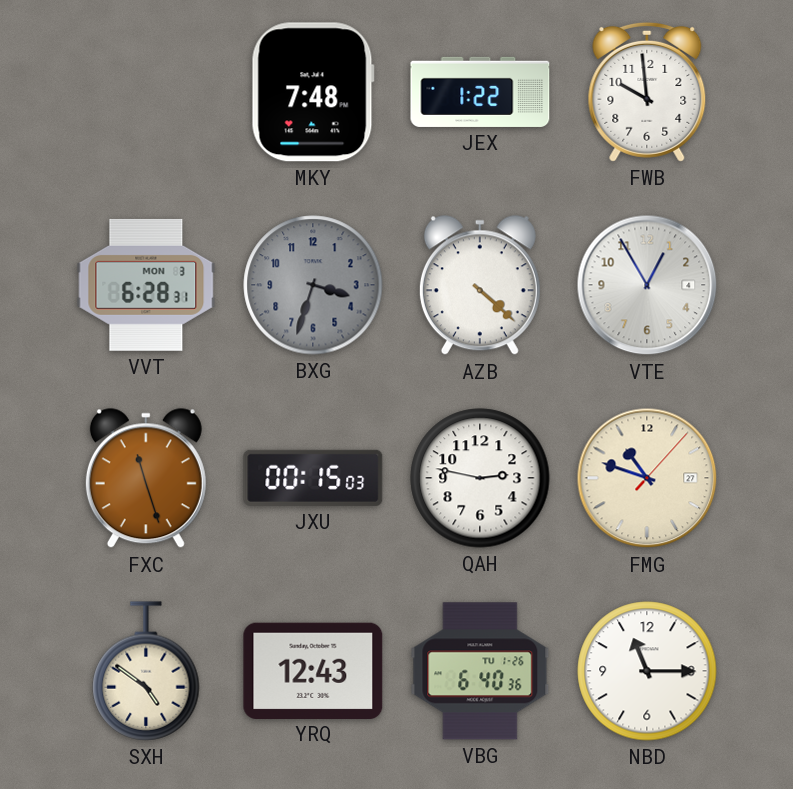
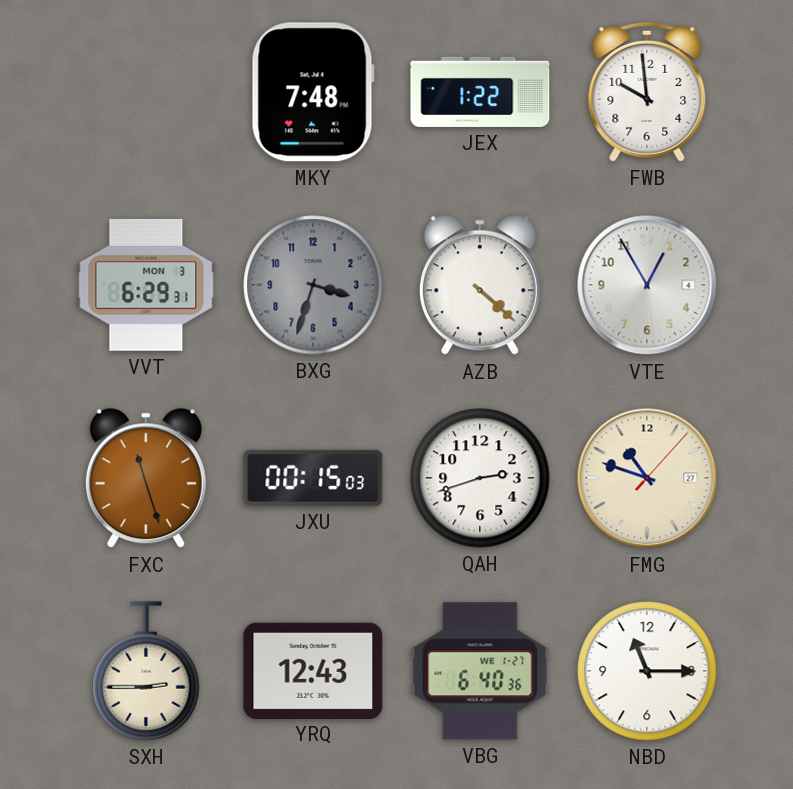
VVT: 6:28 -> 6:29 (146, 285)
QAH: 2:47 -> 2:42 (480, 478)
SXH: 4:51 -> 2:45 (146, 671)
VBG date: TU 1-26 -> WE 1-27 (480, 671)
